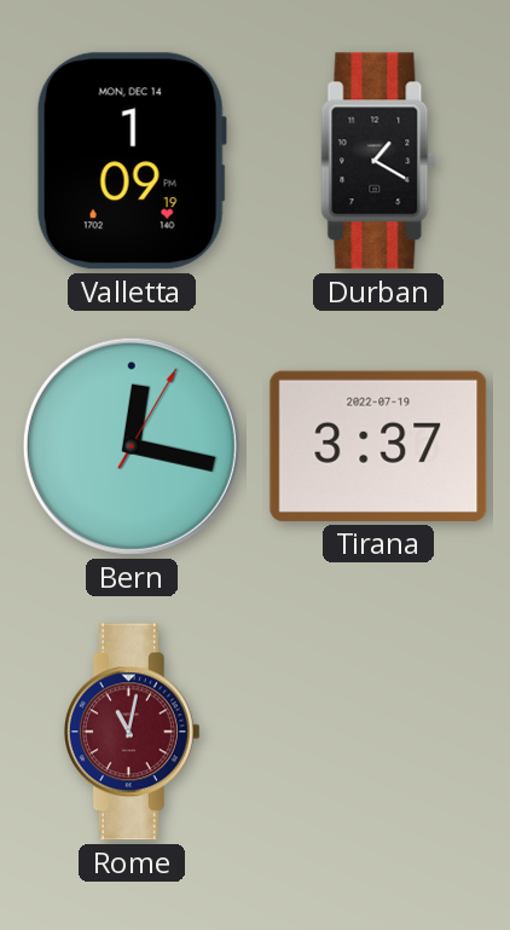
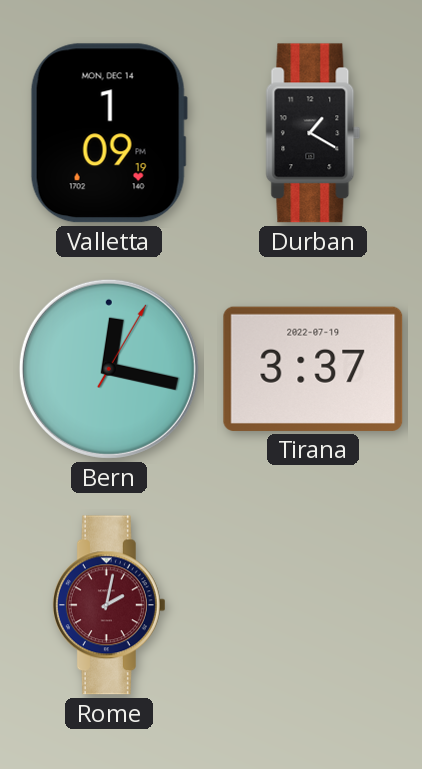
Rome: 11:02 -> 2:02 (109, 605)
